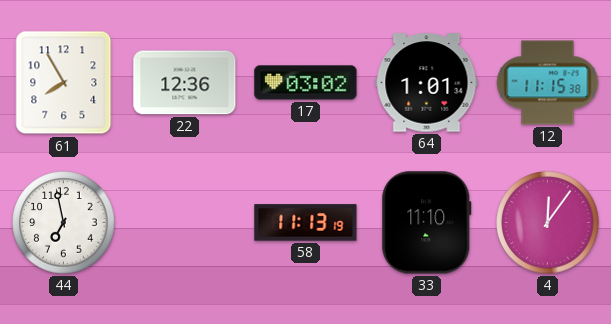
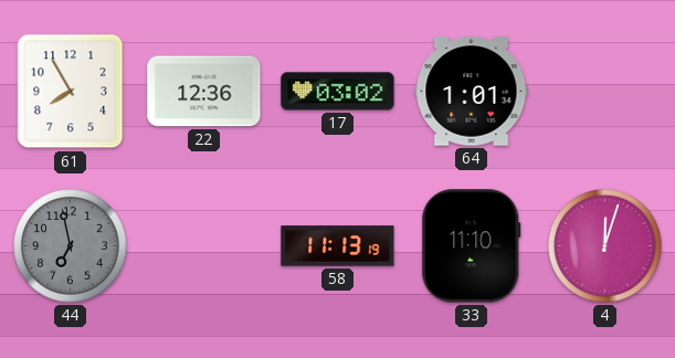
12: 11:15 -> none (548, 83)
44 dial: white -> grey (71, 246)
4: 12:06 -> 12:03 (605, 246)
